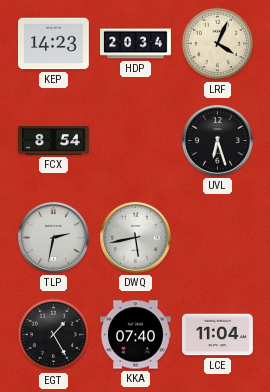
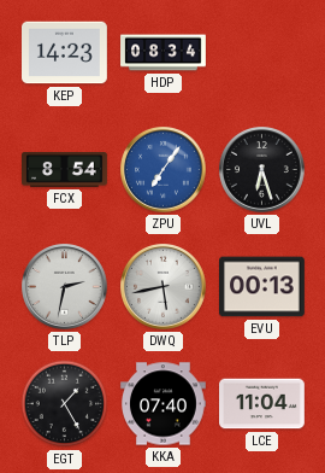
HDP: 20:34 -> 08:34 (164, 53)
LRF: 4:04 -> none (218, 44)
ZPU: none -> 7:06 (164, 170)
EVU: none -> 00:13 (262, 287)
